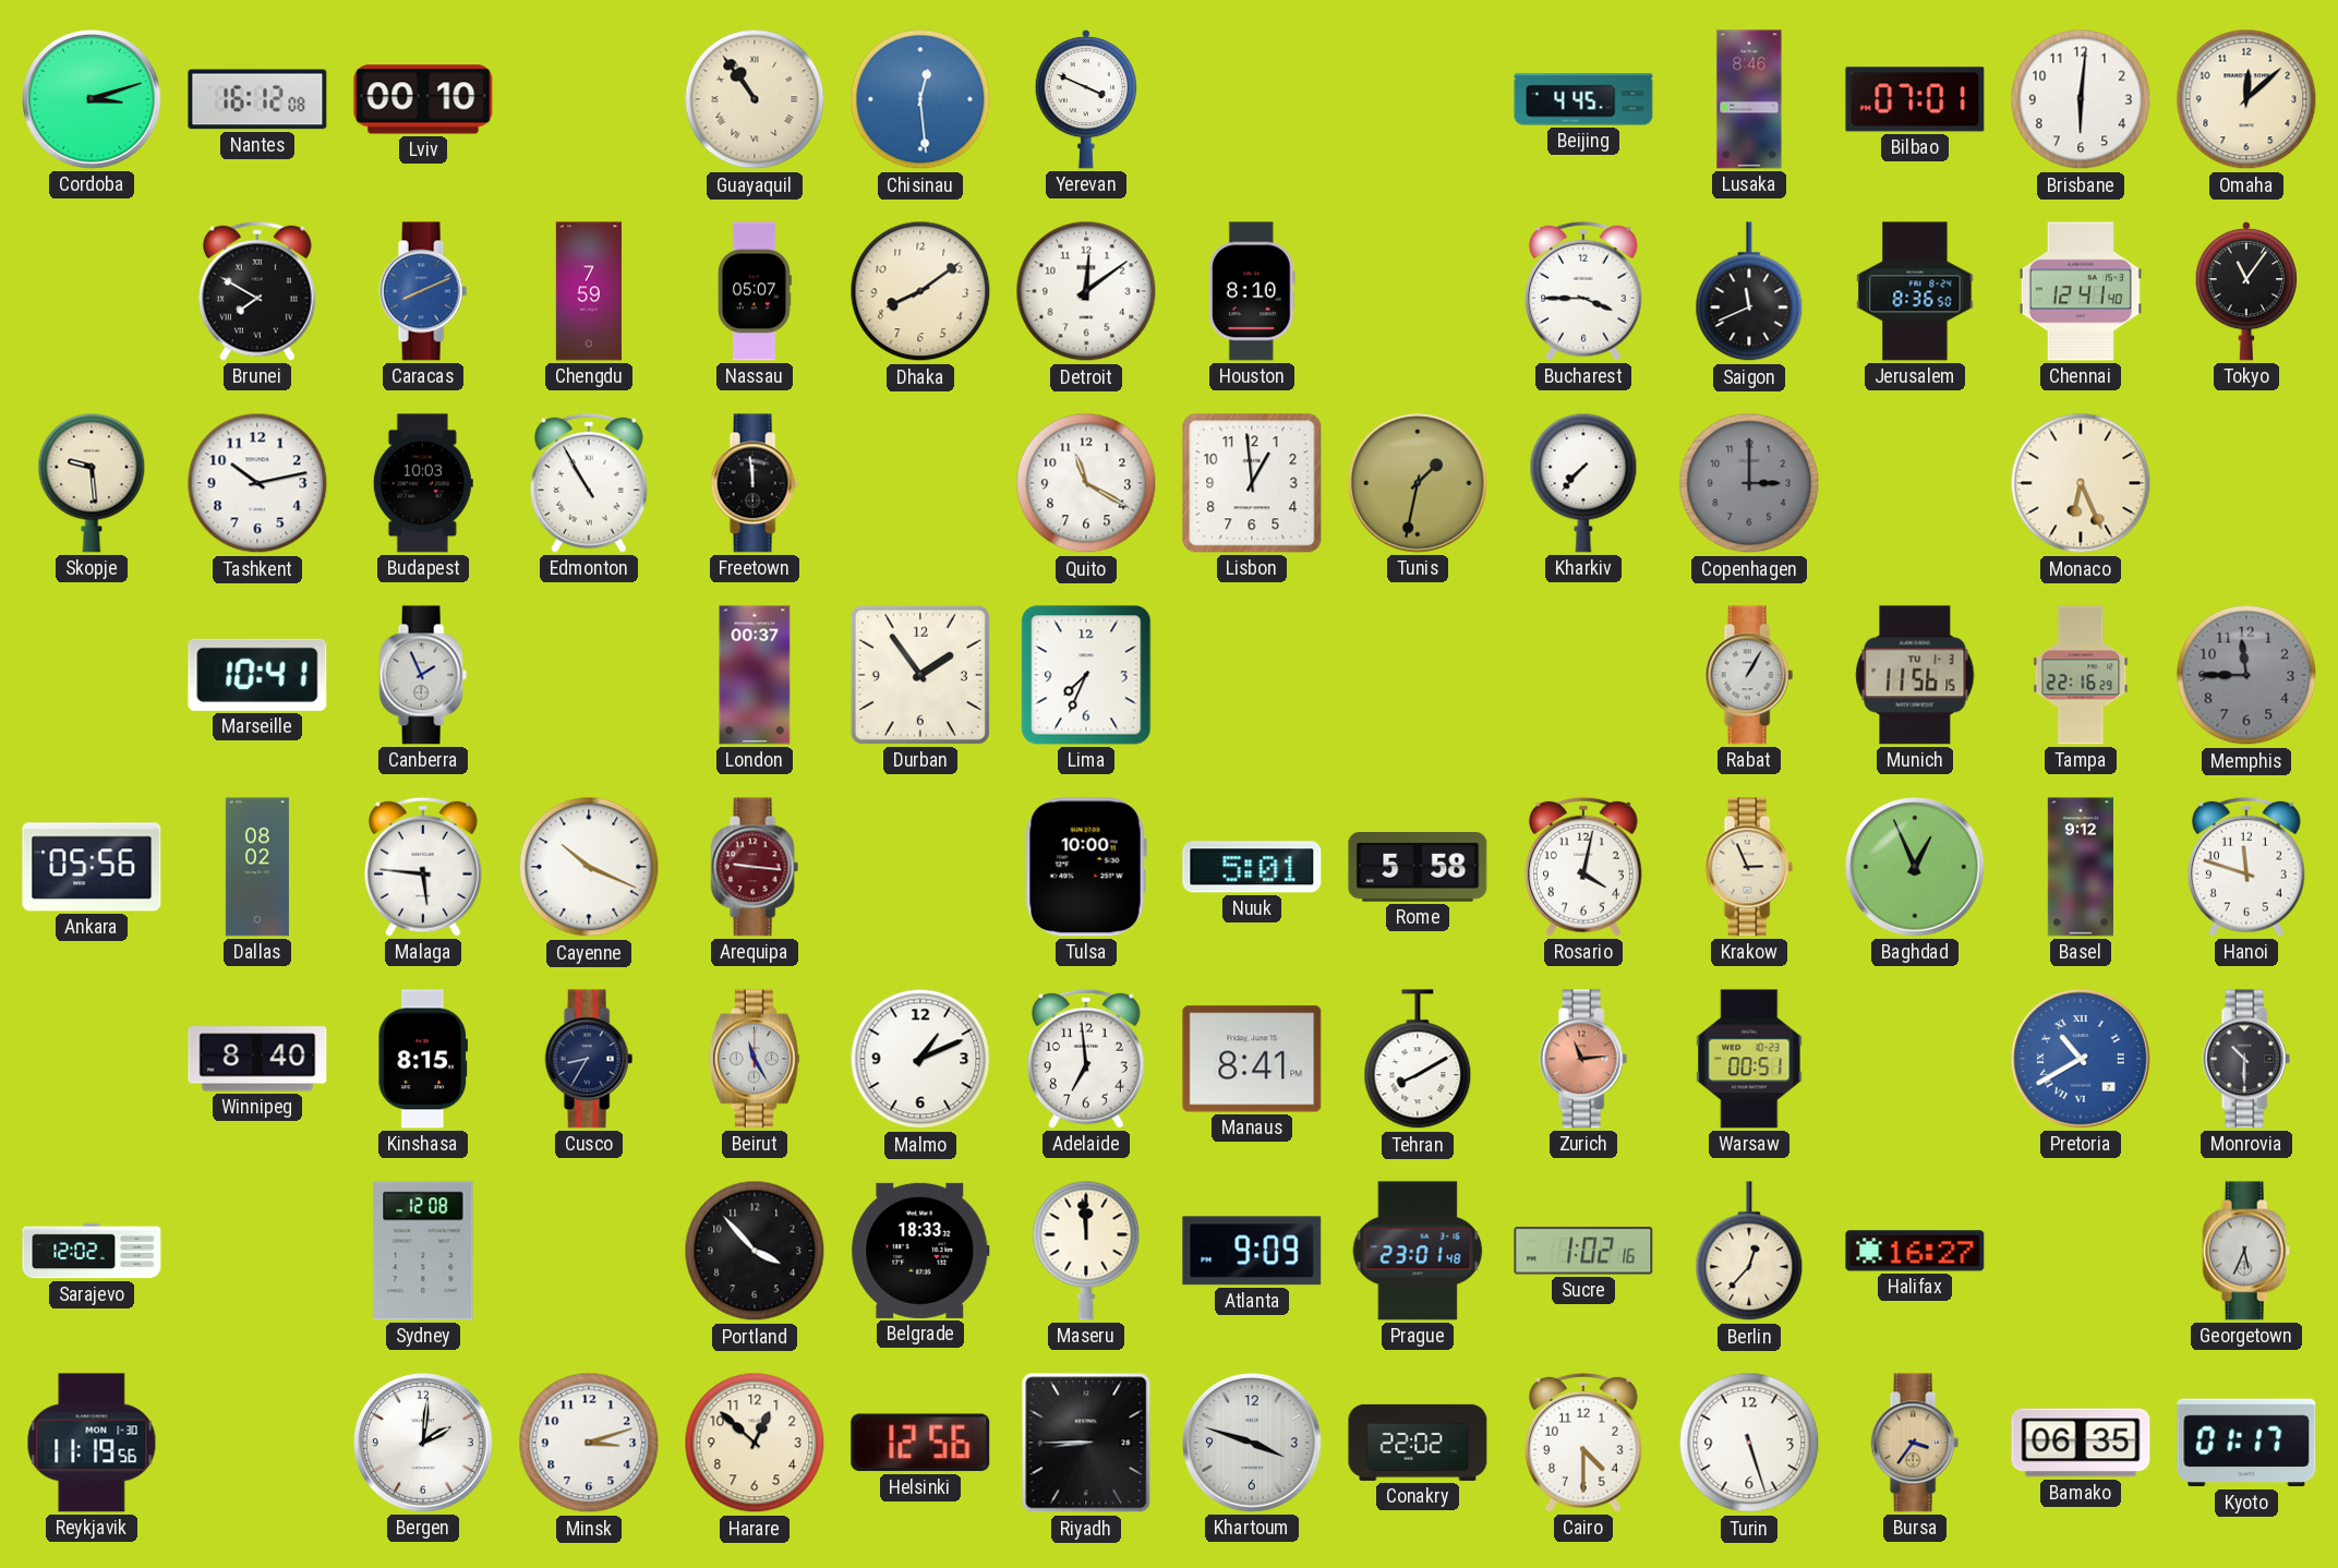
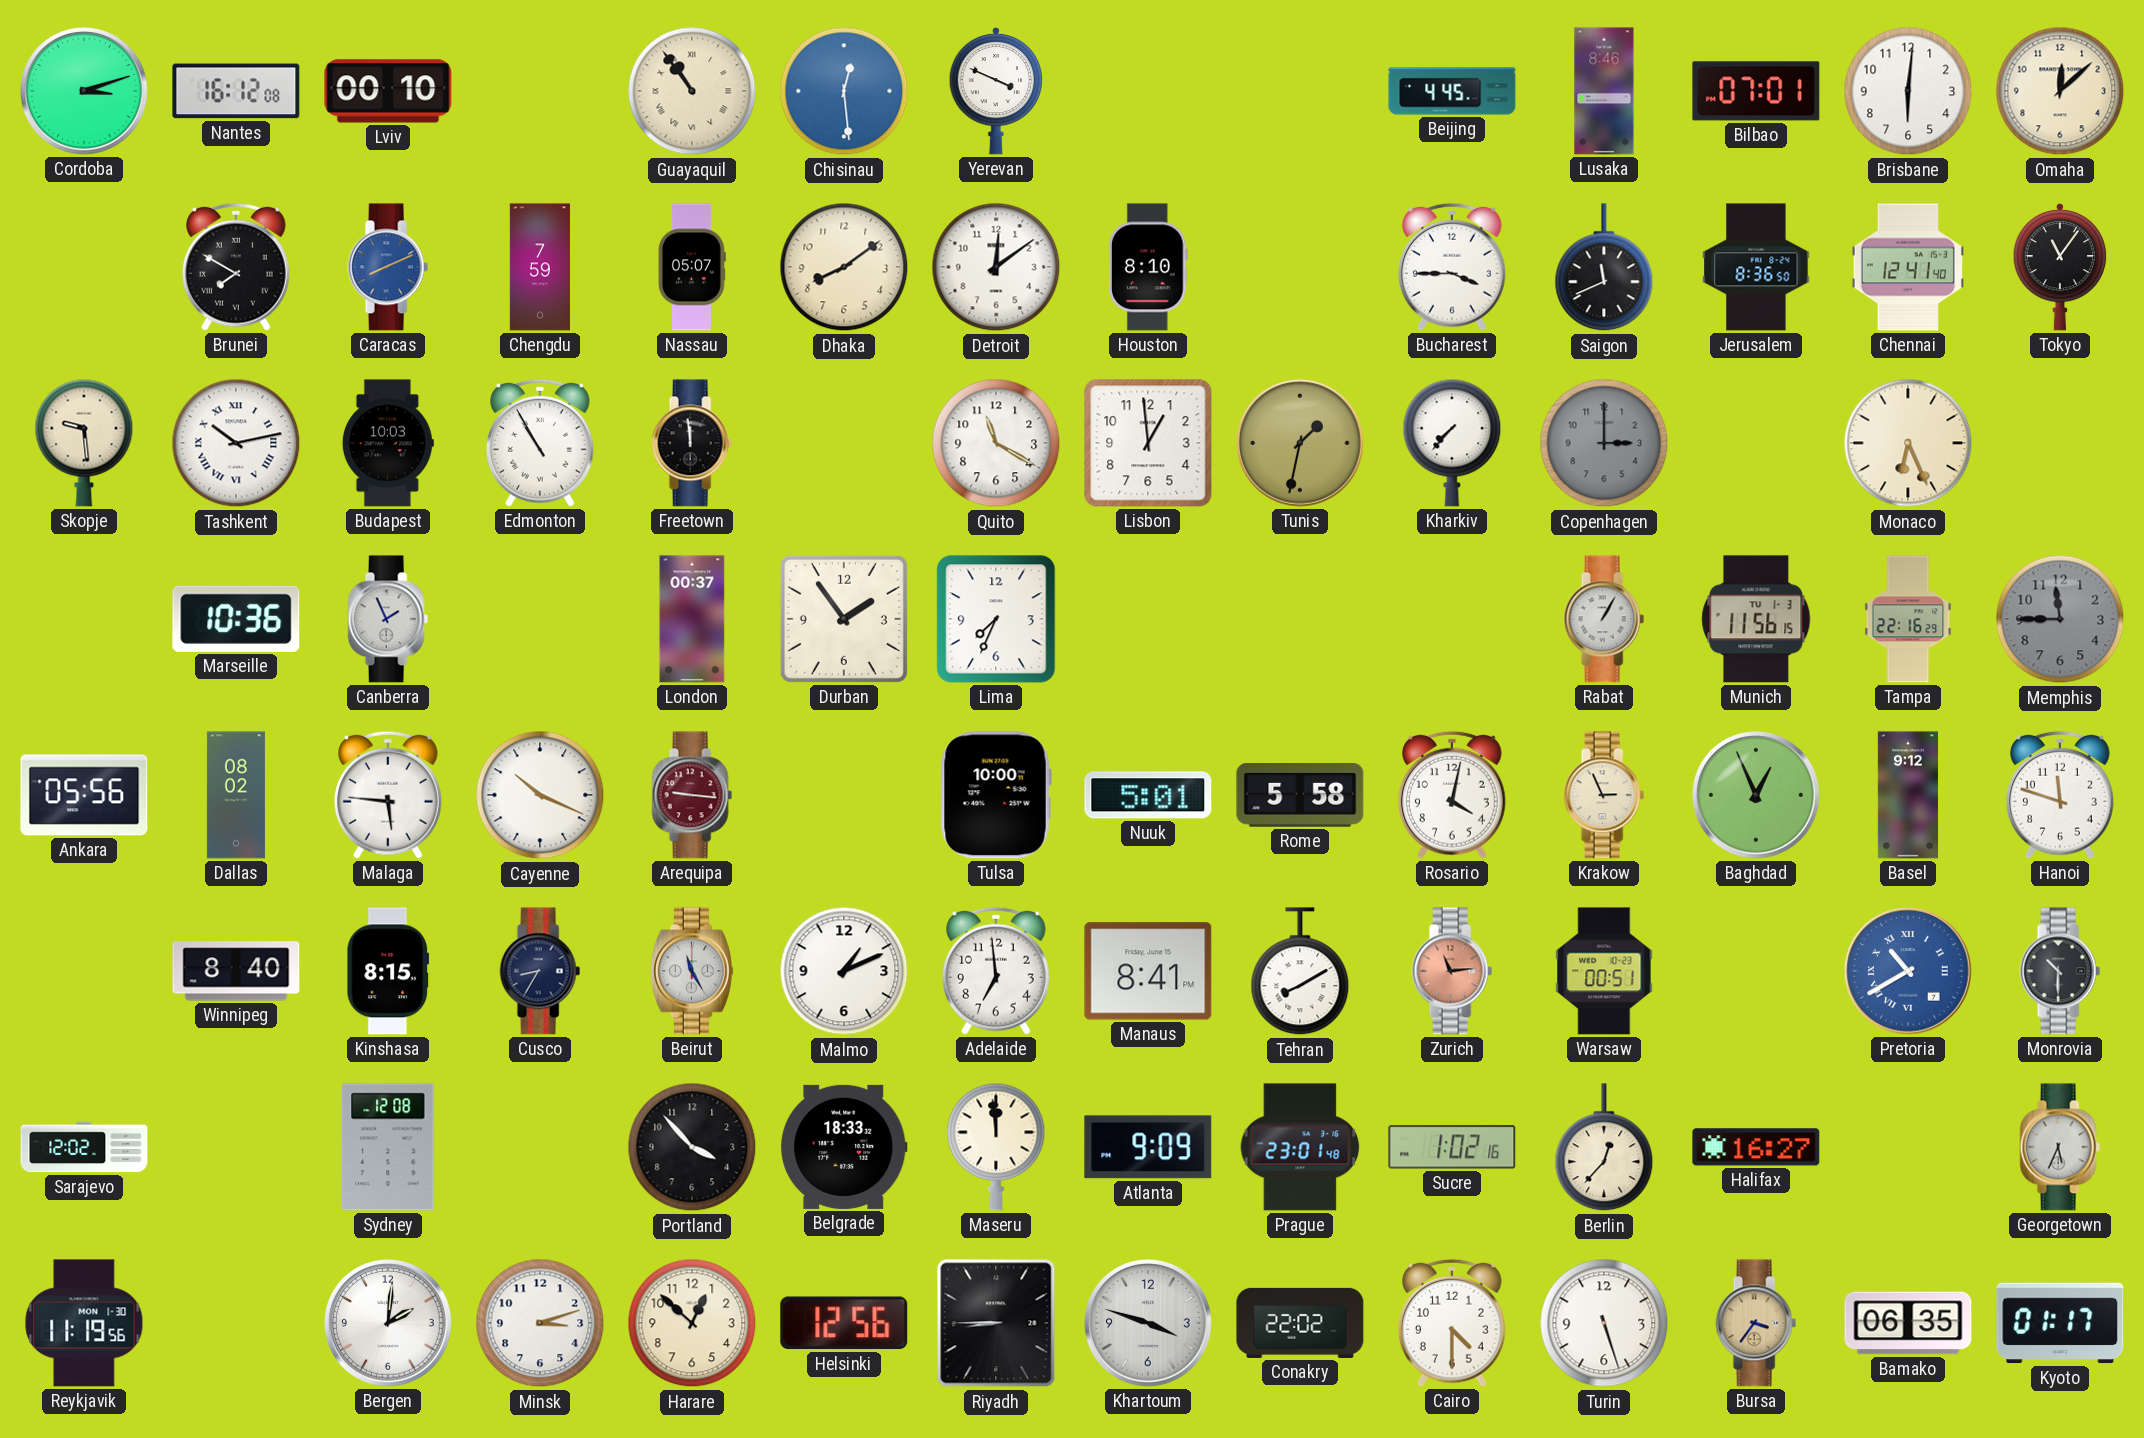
Tashkent numerals: Arabic -> Roman (236, 443)
Marseille: 10:41 -> 10:36 (236, 619)
